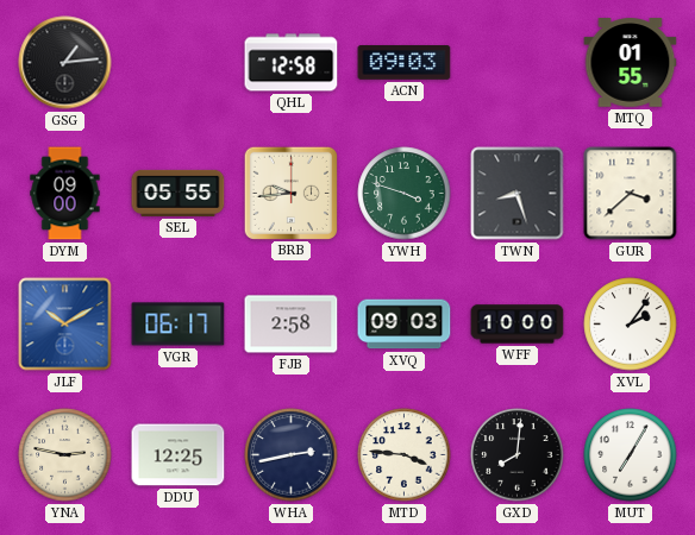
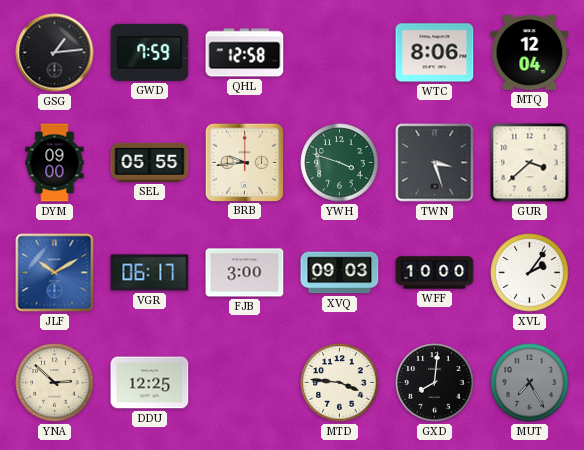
GWD: none -> 7:59 (150, 52)
ACN: 09:03 -> none (405, 63)
WTC: none -> 8:06 (435, 53)
MTQ: 01:55 -> 12:04 (530, 53)
TWN: 8:27 -> 3:27 (435, 163)
FJB: 2:58 -> 3:00 (245, 273)
YNA: 2:47 -> 2:52 (55, 383)
WHA: 2:43 -> none (292, 455)
MUT: 7:05 -> 7:25 (530, 383)
MUT dial: white -> grey (530, 383)
